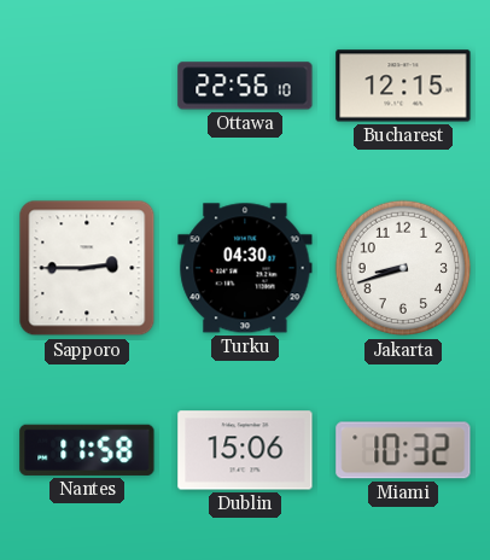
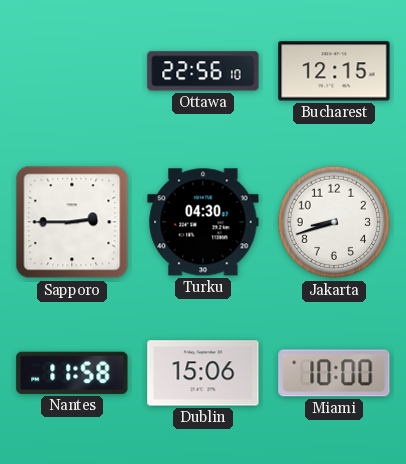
Miami: 10:32 -> 10:00 (334, 373)
